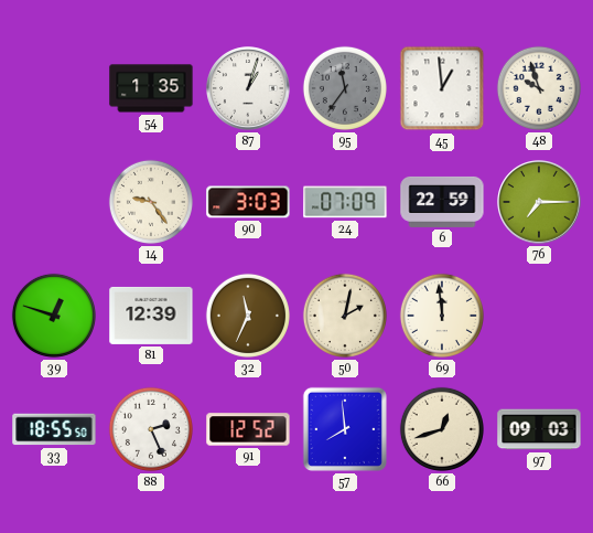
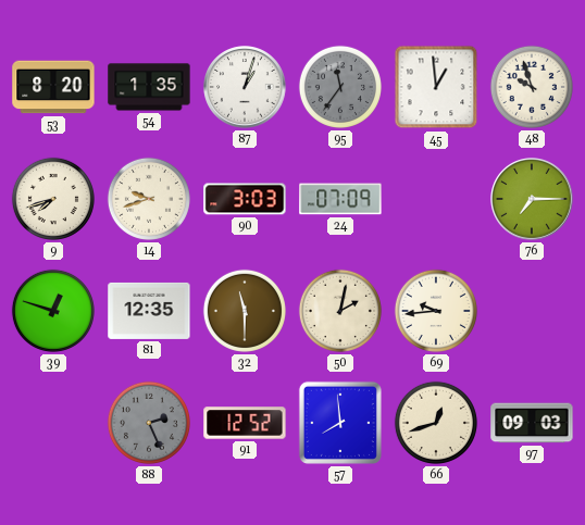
53: none -> 8:20 (53, 87)
9: none -> 7:42 (53, 199)
14: 9:24 -> 9:42 (149, 199)
6: 22:59 -> none (442, 202)
81: 12:39 -> 12:35 (149, 311)
32: 11:34 -> 11:30 (245, 311)
69: 11:59 -> 9:44 (436, 311)
33: 18:55 -> none (54, 429)
88 dial: white -> grey (149, 423)
